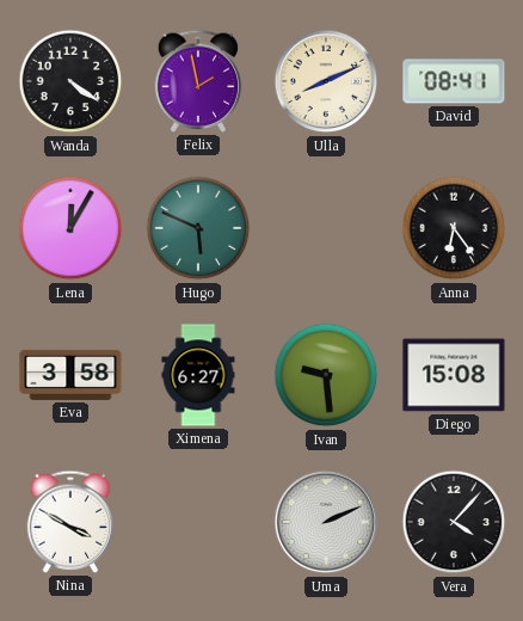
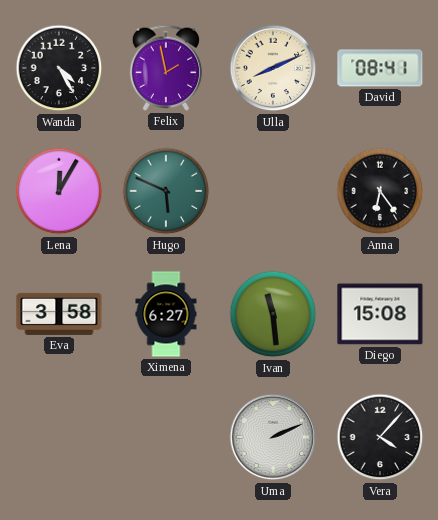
Wanda: 4:21 -> 4:25 (59, 68)
Ivan: 9:29 -> 11:29 (273, 314)
Nina: 3:50 -> none (70, 522)
